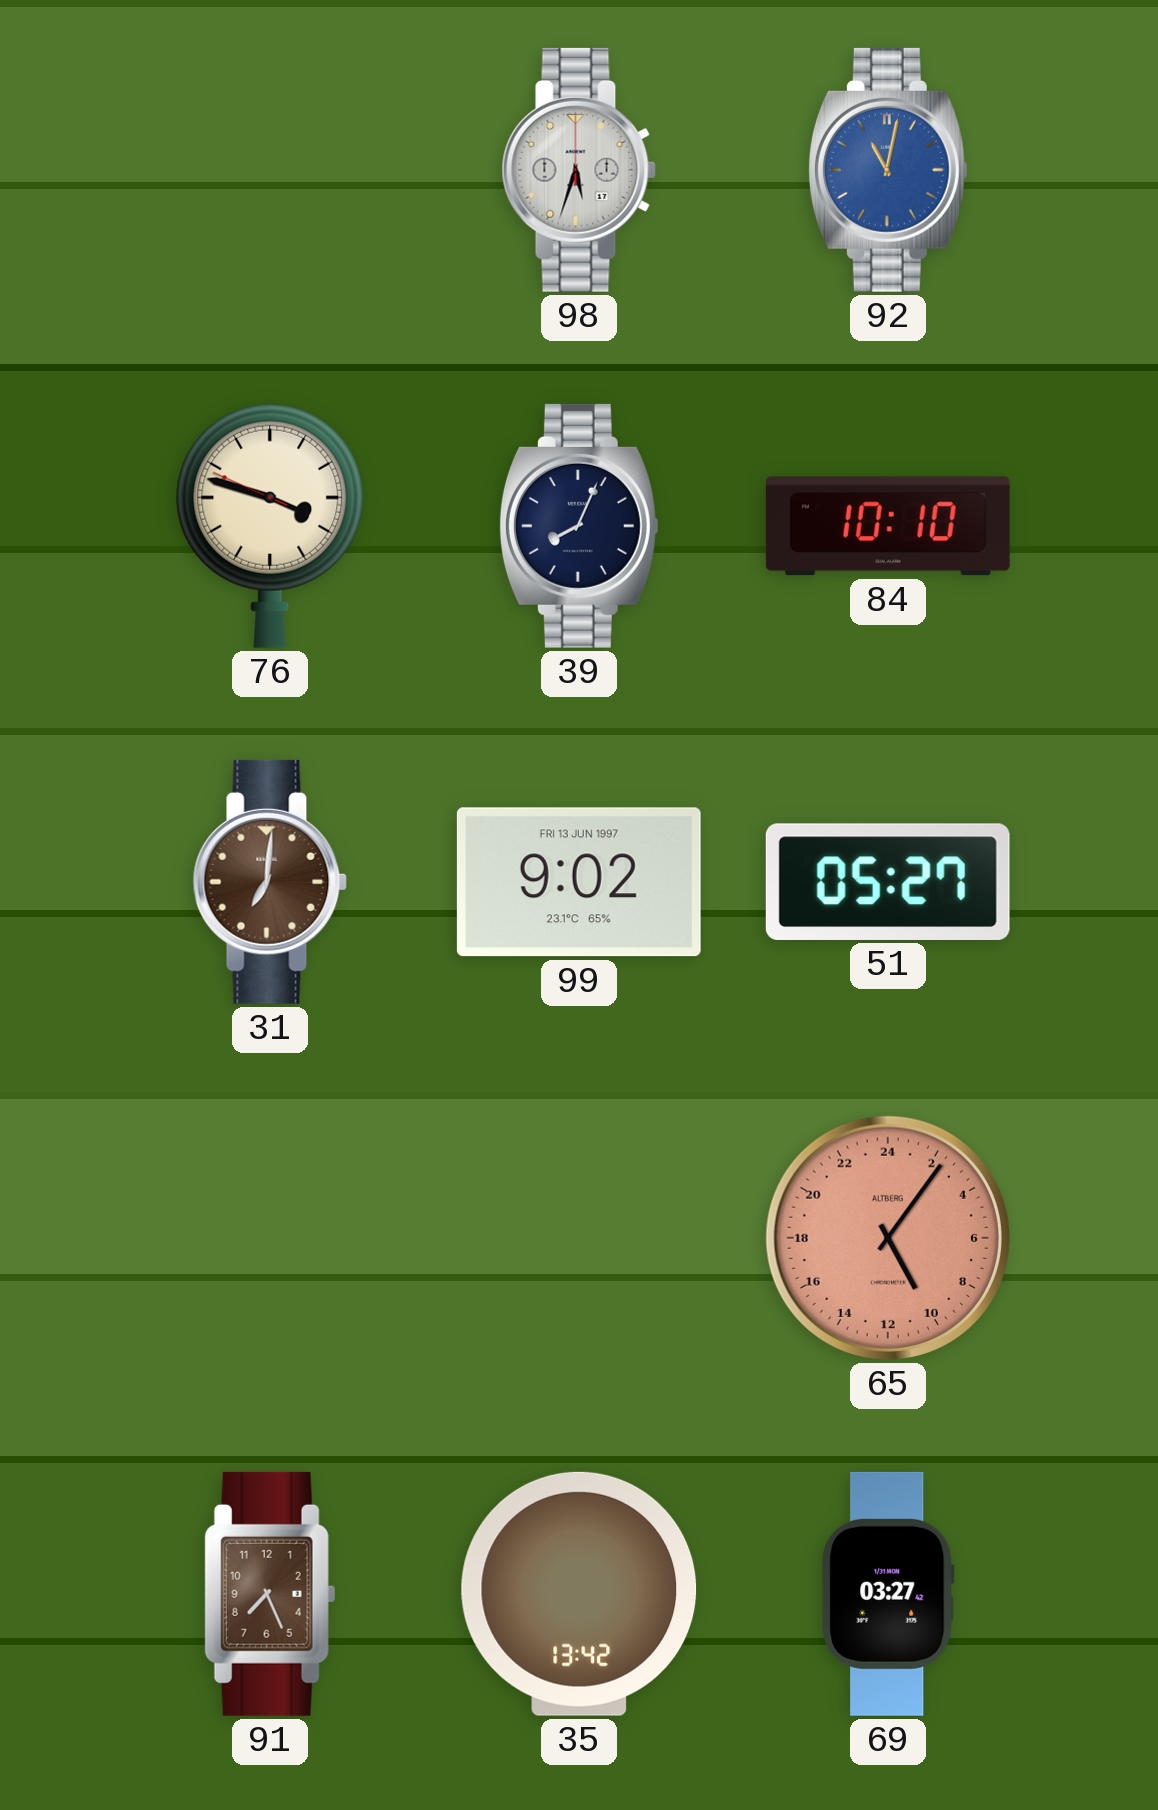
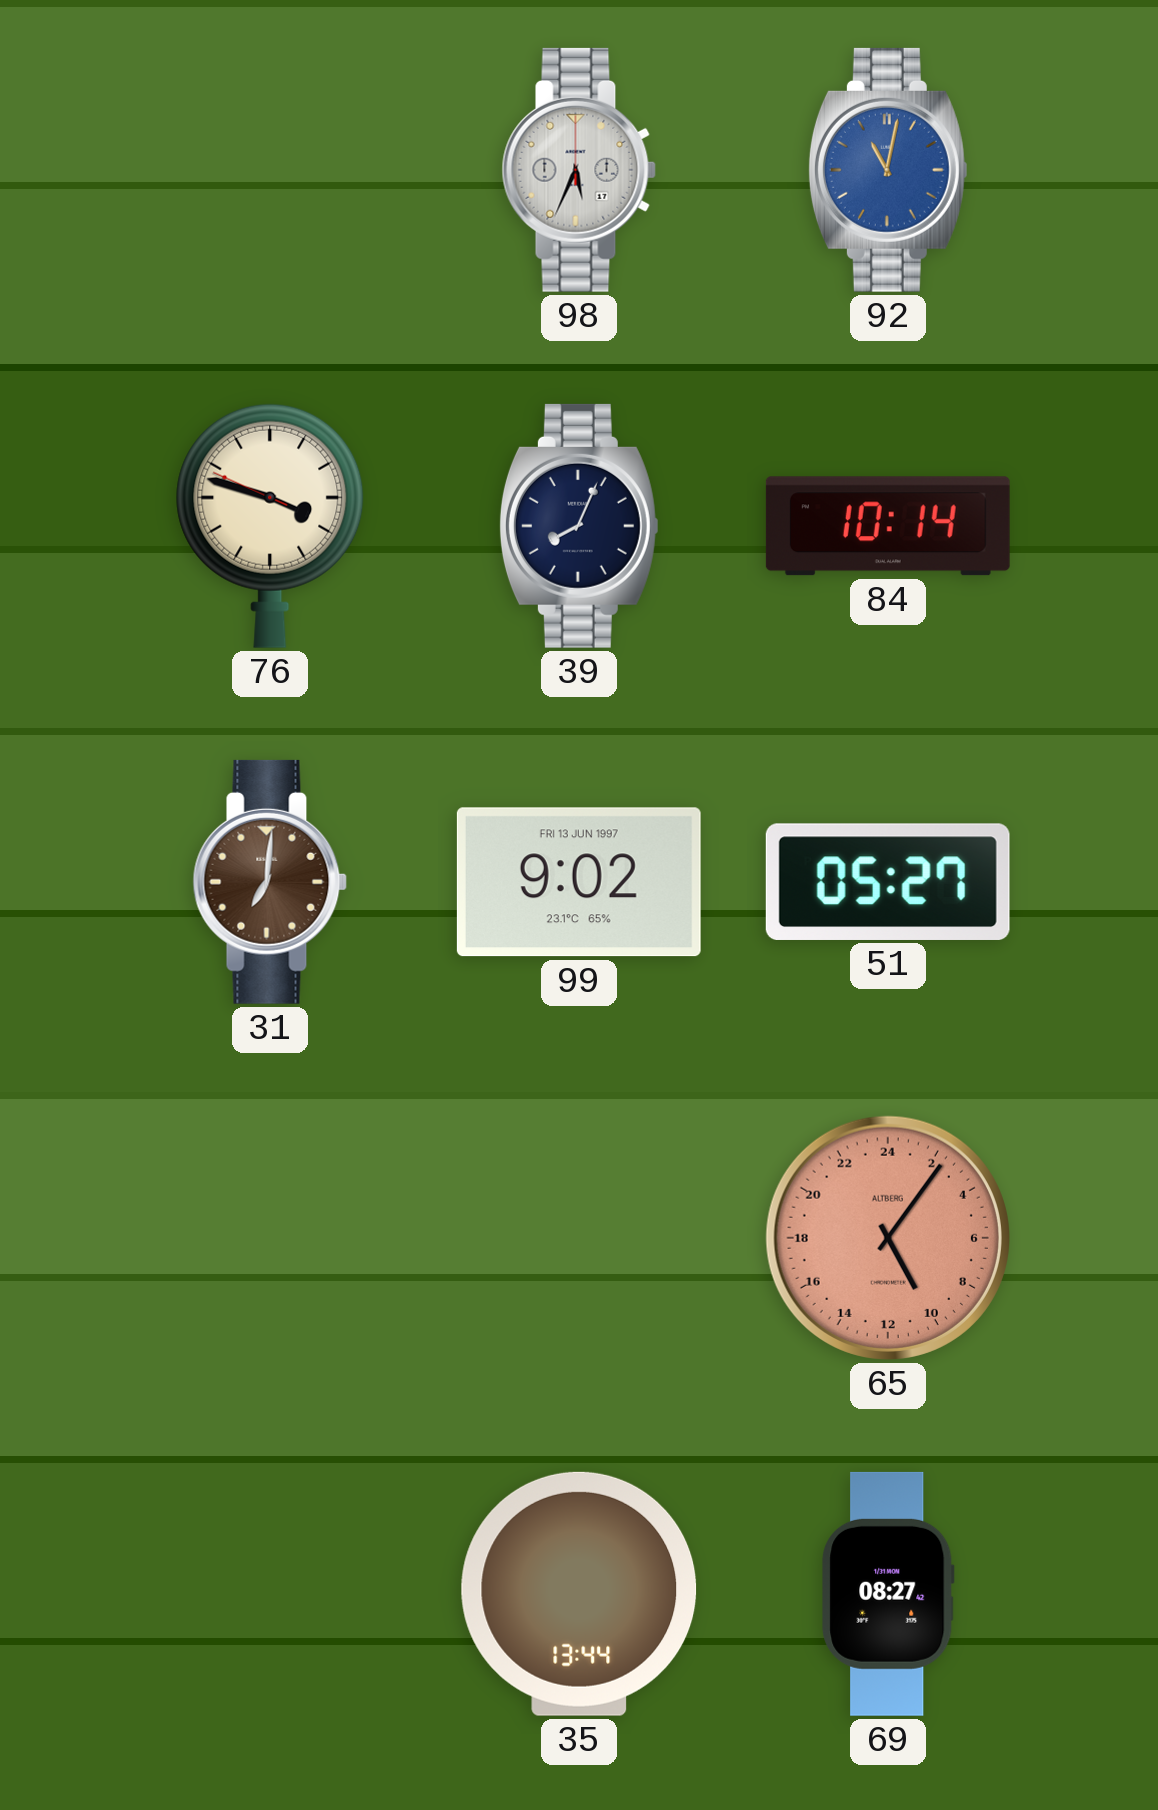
98: 5:33 -> 5:34 (579, 170)
84: 10:10 -> 10:14 (888, 526)
91: 7:26 -> none (270, 1594)
35: 13:42 -> 13:44 (579, 1594)
69: 03:27 -> 08:27 (888, 1594)
